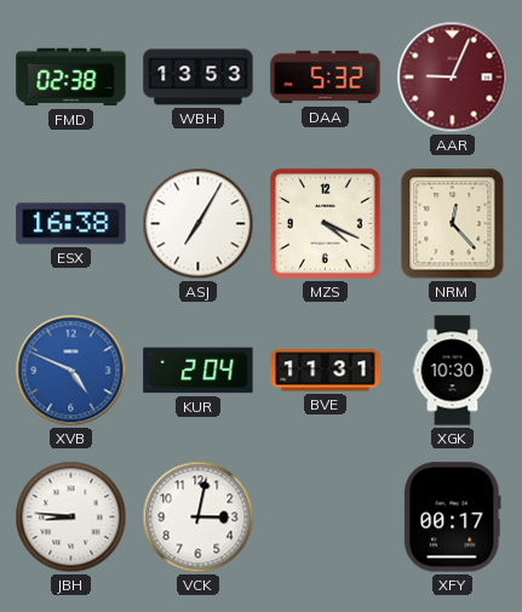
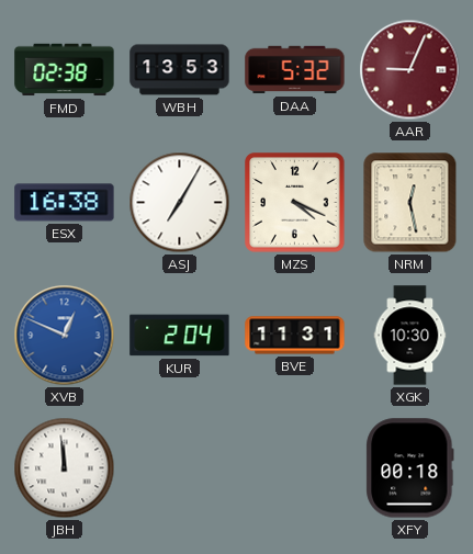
NRM: 12:23 -> 12:28 (410, 203)
XVB: 4:49 -> 12:49 (65, 336)
JBH: 8:46 -> 11:59 (65, 468)
VCK: 3:02 -> none (199, 517)
XFY: 00:17 -> 00:18 (410, 468)
